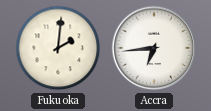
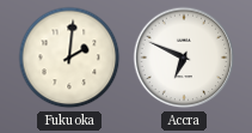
Accra: 6:44 -> 6:49 (184, 58)
